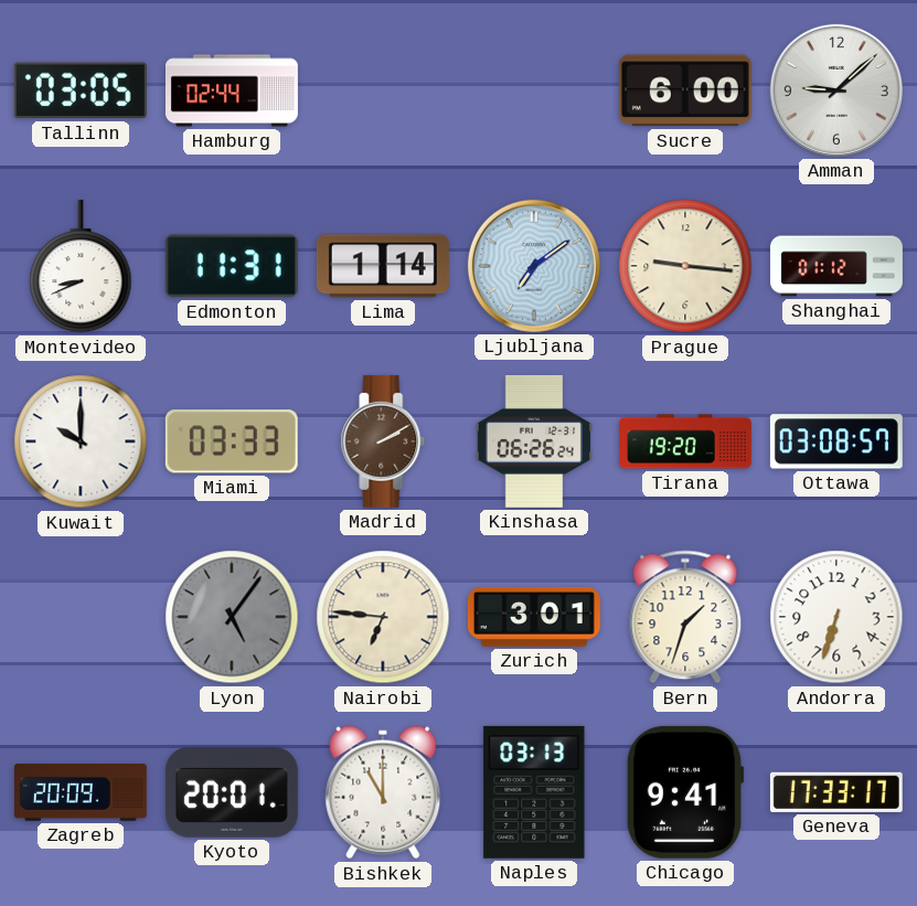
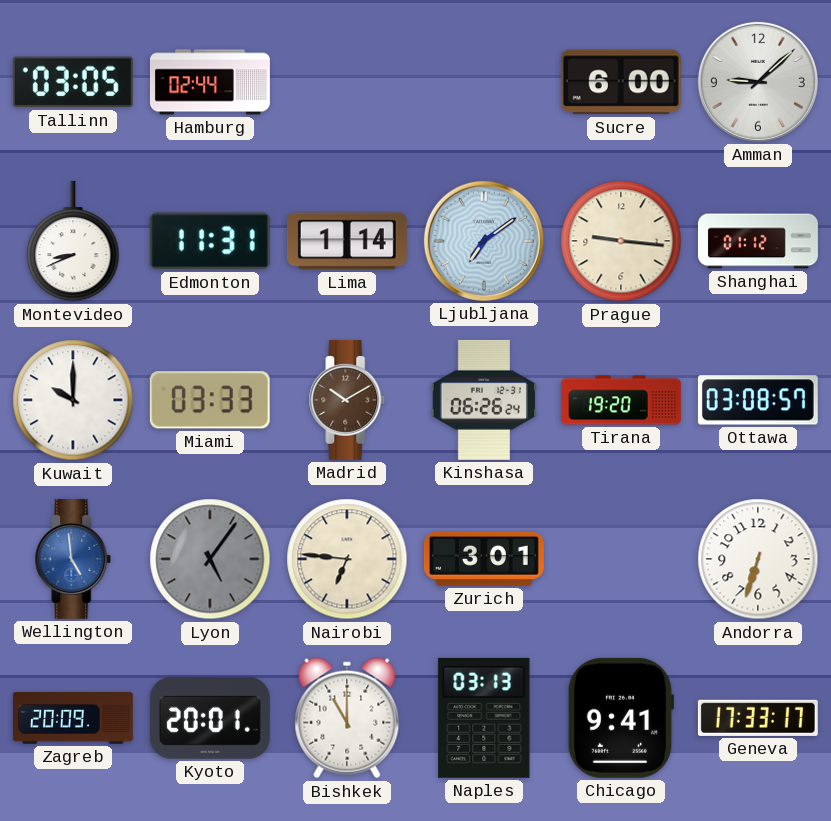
Madrid: 2:10 -> 10:10 (347, 400)
Wellington: none -> 4:59 (73, 559)
Bern: 1:33 -> none (685, 617)
